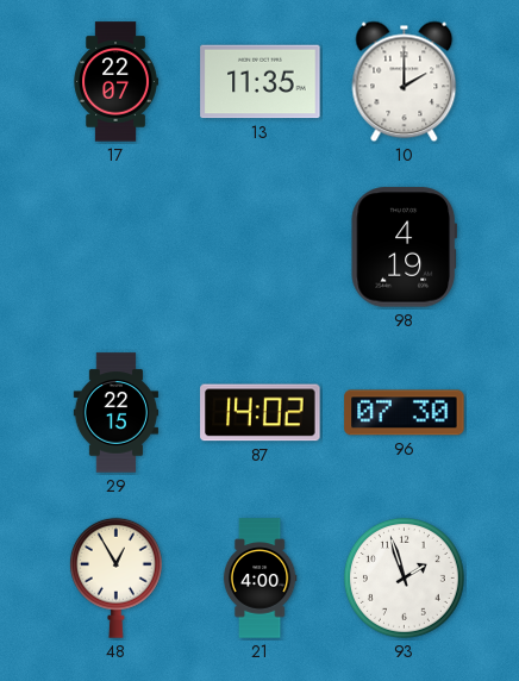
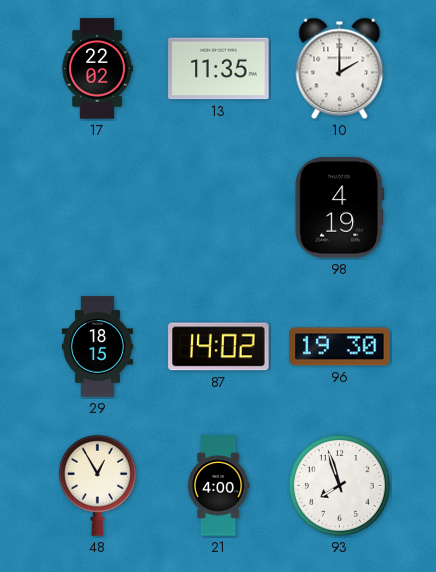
17: 22:07 -> 22:02 (97, 69)
29: 22:15 -> 18:15 (97, 347)
96: 07:30 -> 19:30 (340, 347)
93: 1:57 -> 7:57 (339, 485)
